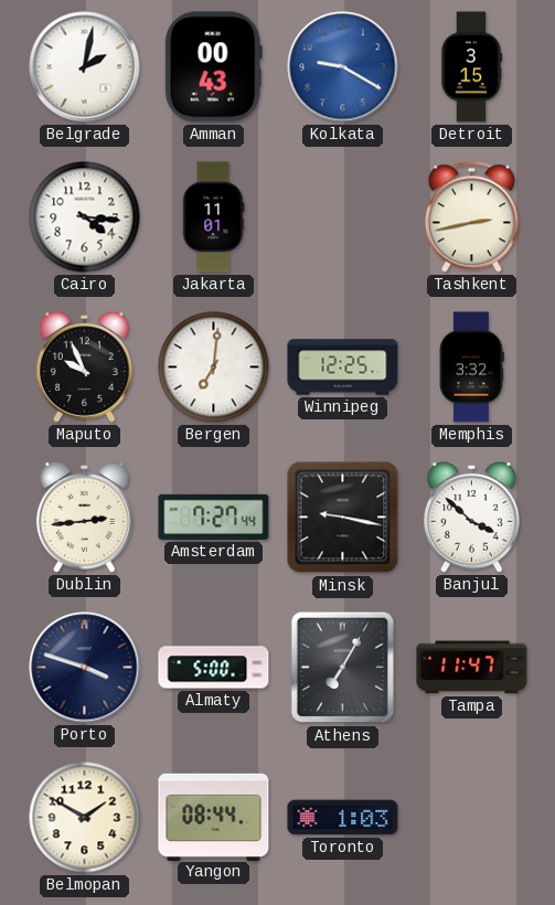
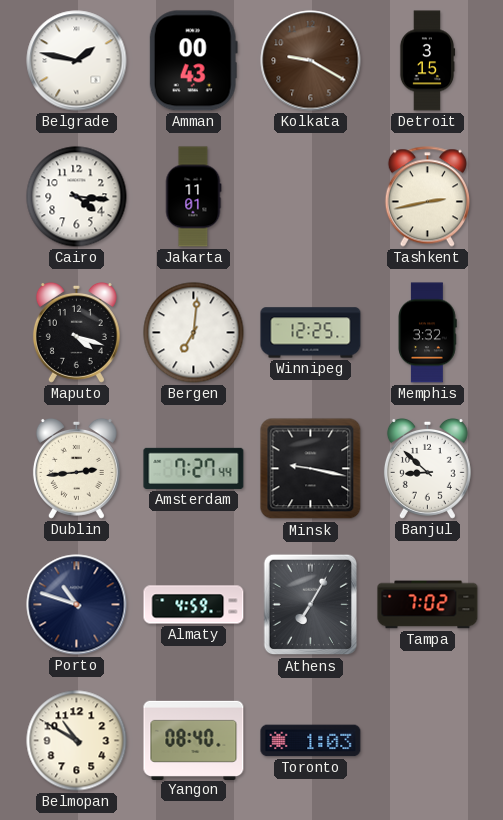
Belgrade: 2:02 -> 1:47 (77, 61)
Kolkata dial: blue -> brown (311, 61)
Maputo: 9:56 -> 4:18 (76, 332)
Banjul: 3:52 -> 8:52 (427, 468)
Porto: 3:48 -> 10:48 (77, 605)
Almaty: 5:00 -> 4:59 (194, 605)
Tampa: 11:47 -> 7:02 (428, 605)
Belmopan: 1:50 -> 10:50 (77, 741)
Yangon: 08:44 -> 08:40 (194, 740)
